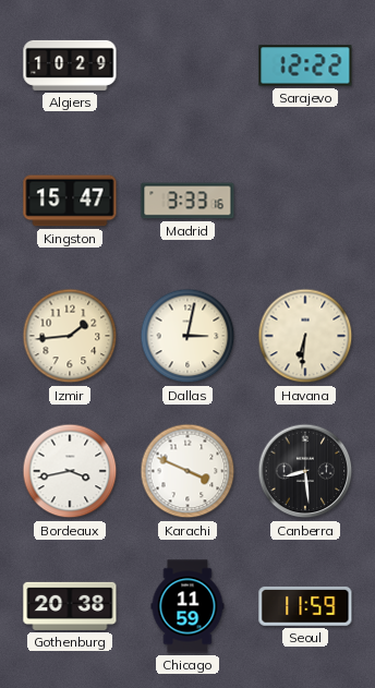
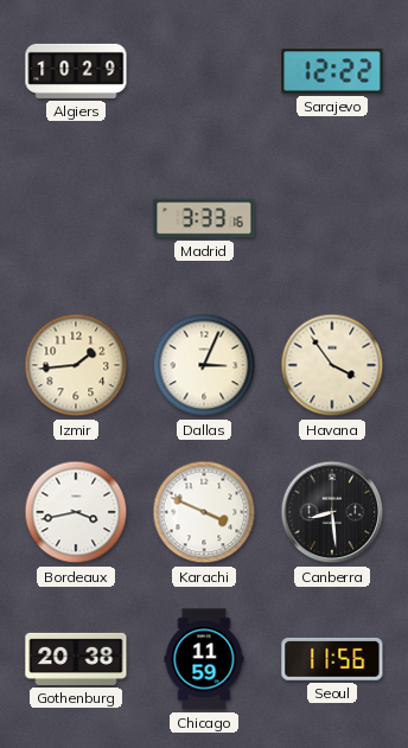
Kingston: 15:47 -> none (70, 201)
Dallas: 3:02 -> 3:04 (204, 365)
Havana: 6:31 -> 3:54 (332, 365)
Seoul: 11:59 -> 11:56 (332, 659)
